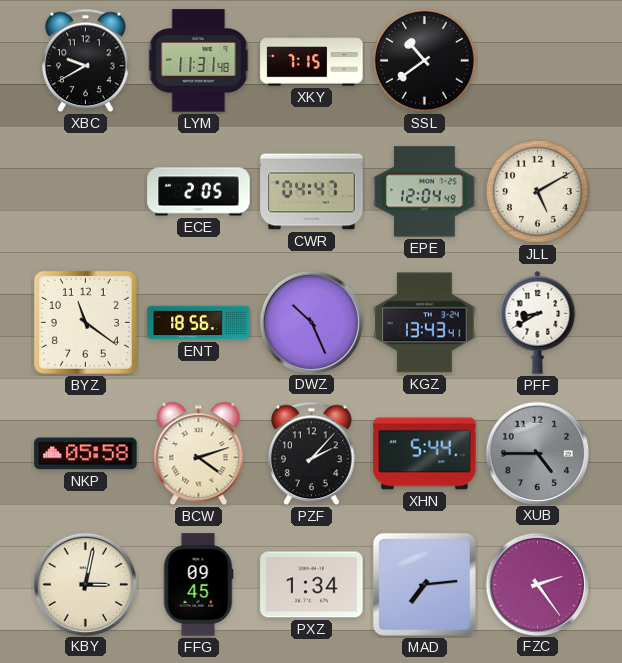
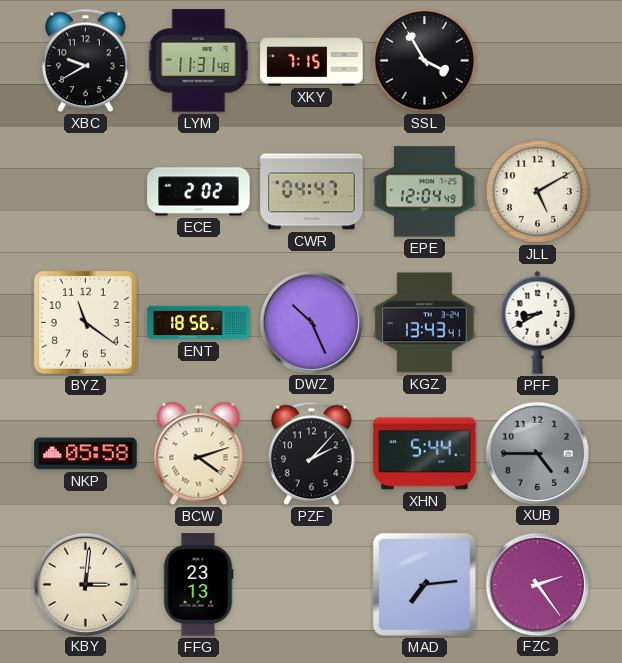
SSL: 10:39 -> 3:55 (424, 60)
ECE: 2:05 -> 2:02 (199, 192)
KBY: 3:02 -> 3:01 (85, 584)
FFG: 09:45 -> 23:13 (198, 585)
PXZ: 1:34 -> none (312, 585)
